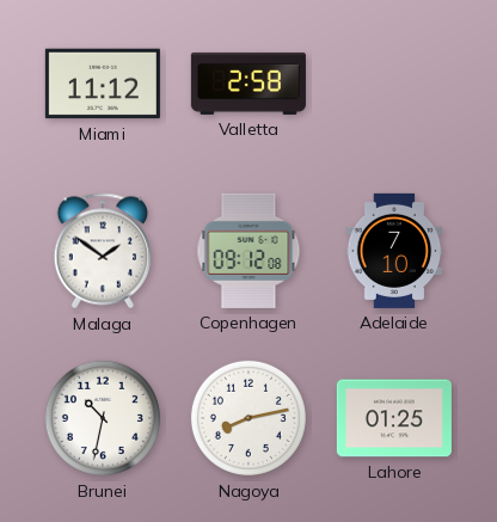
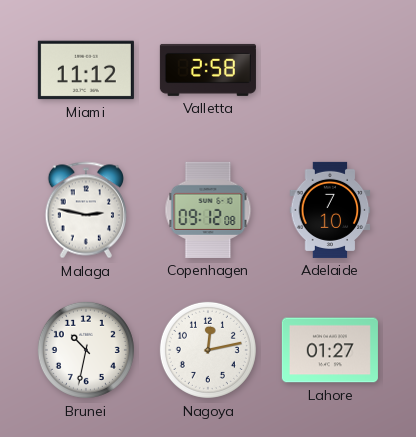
Malaga: 1:51 -> 2:47 (85, 210)
Nagoya: 8:13 -> 12:13 (208, 350)
Lahore: 01:25 -> 01:27 (330, 350)
